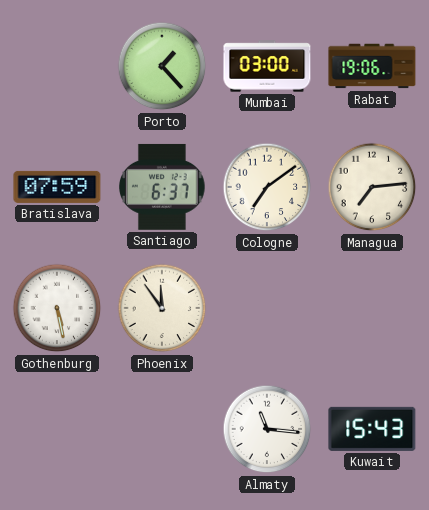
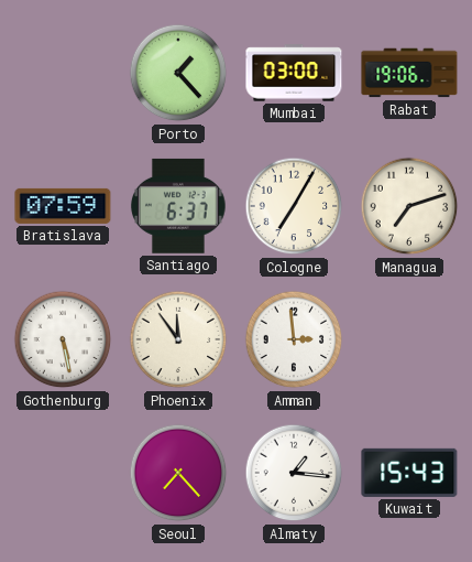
Cologne: 7:09 -> 7:05 (294, 206)
Managua: 7:14 -> 7:12 (409, 206)
Amman: none -> 2:59 (294, 339)
Seoul: none -> 7:23 (178, 473)
Almaty: 11:16 -> 1:16 (294, 473)
